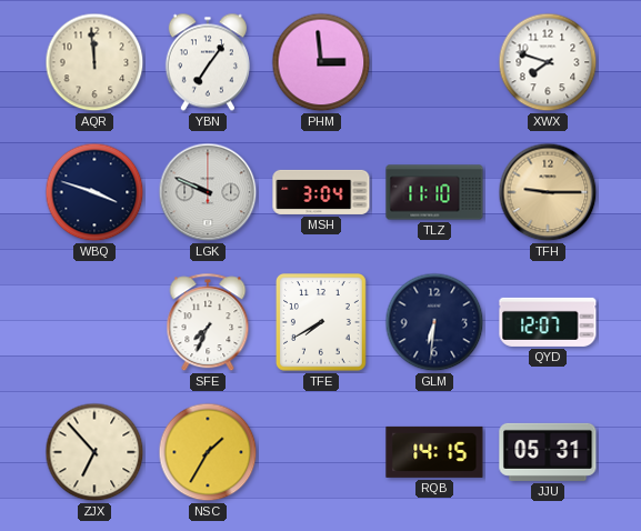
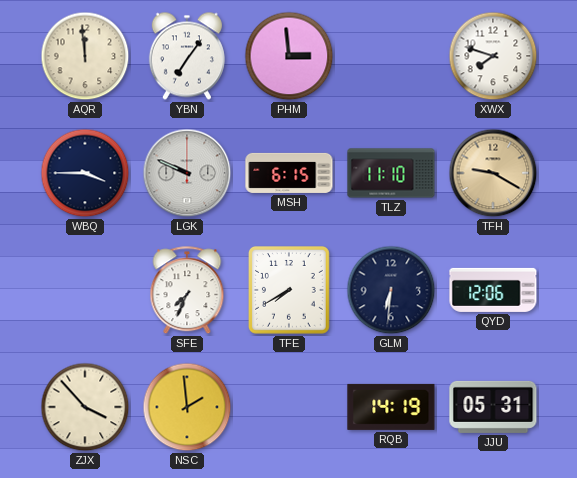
WBQ: 3:48 -> 3:45 (85, 173)
MSH: 3:04 -> 6:15 (289, 173)
TFH: 9:15 -> 9:20 (493, 173)
QYD: 12:07 -> 12:06 (493, 290)
ZJX: 6:53 -> 3:53 (85, 407)
NSC: 1:35 -> 1:59 (187, 407)
RQB: 14:15 -> 14:19 (391, 407)
